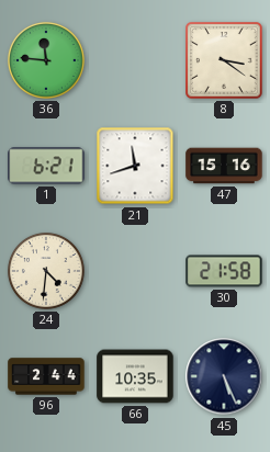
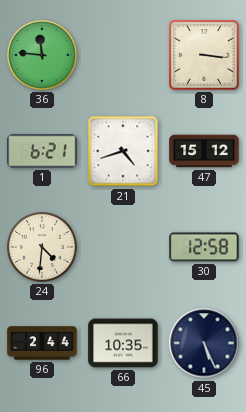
8: 3:21 -> 3:16 (205, 56)
21: 11:42 -> 4:42 (123, 151)
47: 15:16 -> 15:12 (204, 151)
30: 21:58 -> 12:58 (204, 247)
